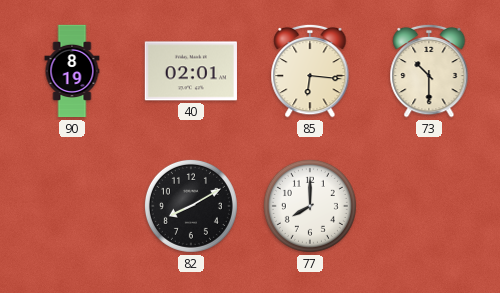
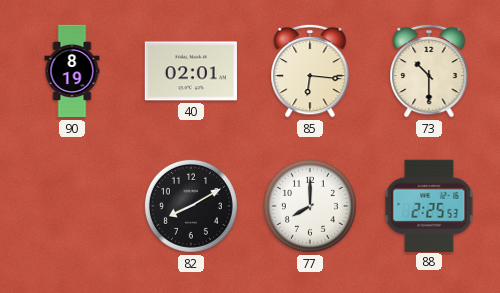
88: none -> 2:25 (429, 205)
